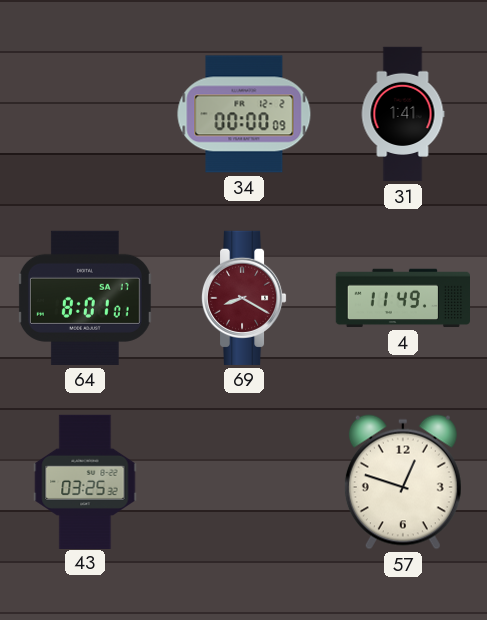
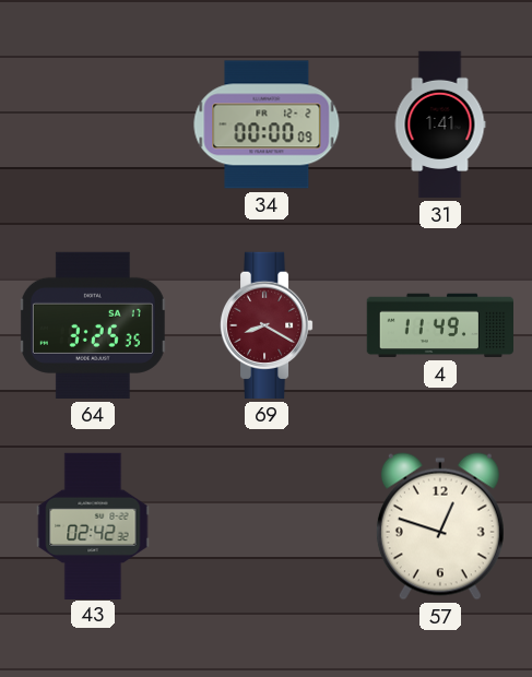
64: 8:01 -> 3:25 (93, 325)
43: 03:25 -> 02:42 (93, 525)
